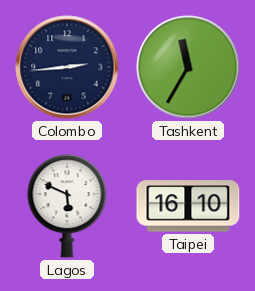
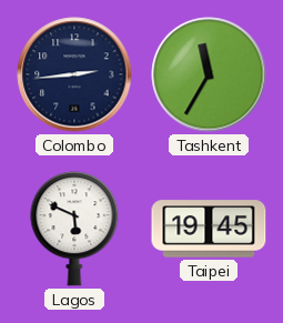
Taipei: 16:10 -> 19:45 (209, 229)
